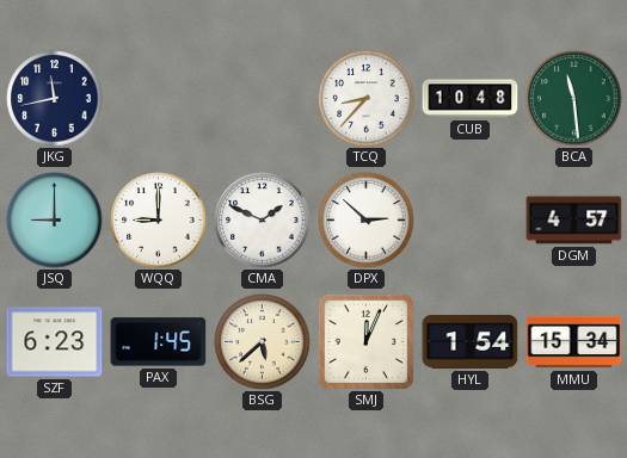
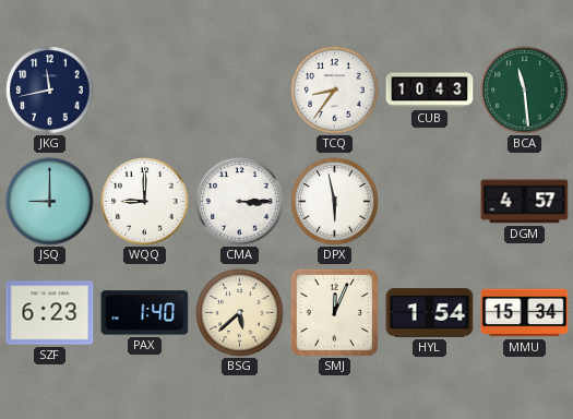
TCQ: 8:37 -> 8:36 (335, 91)
CUB: 10:48 -> 10:43 (430, 91)
CMA: 1:49 -> 3:15 (240, 202)
DPX: 2:52 -> 5:58 (335, 202)
PAX: 1:45 -> 1:40 (145, 313)
